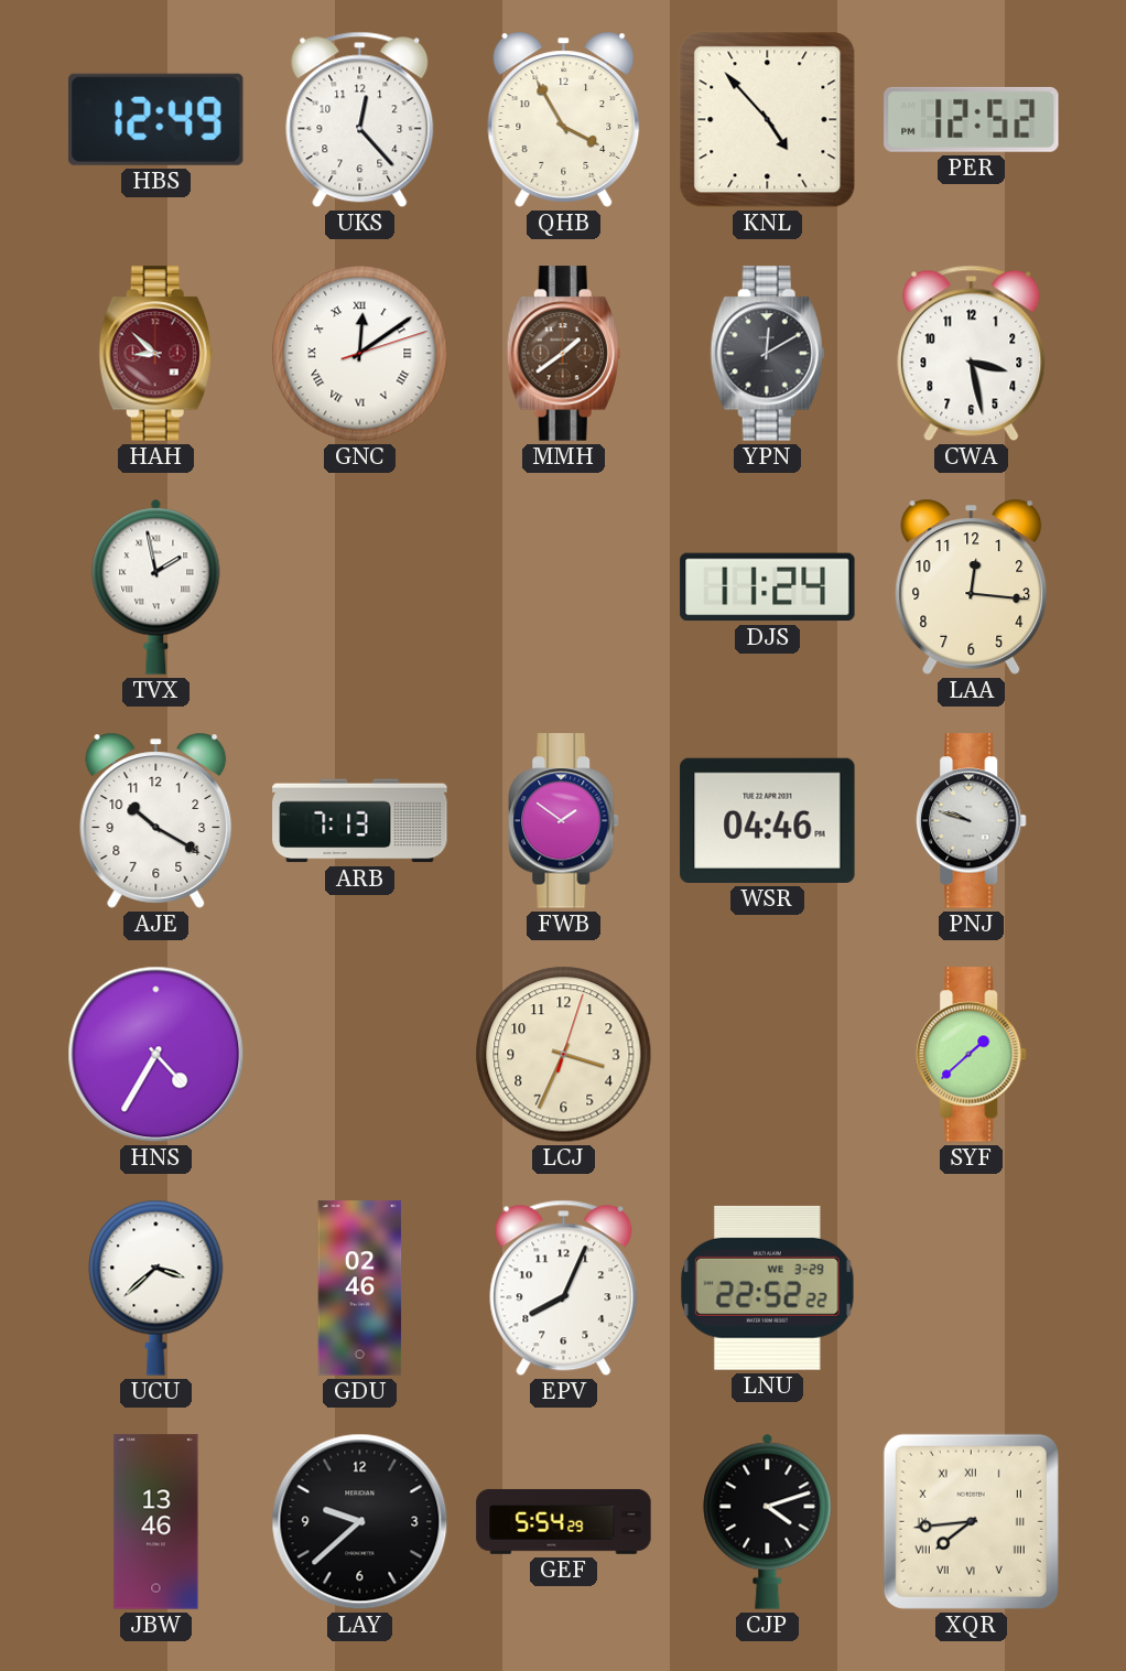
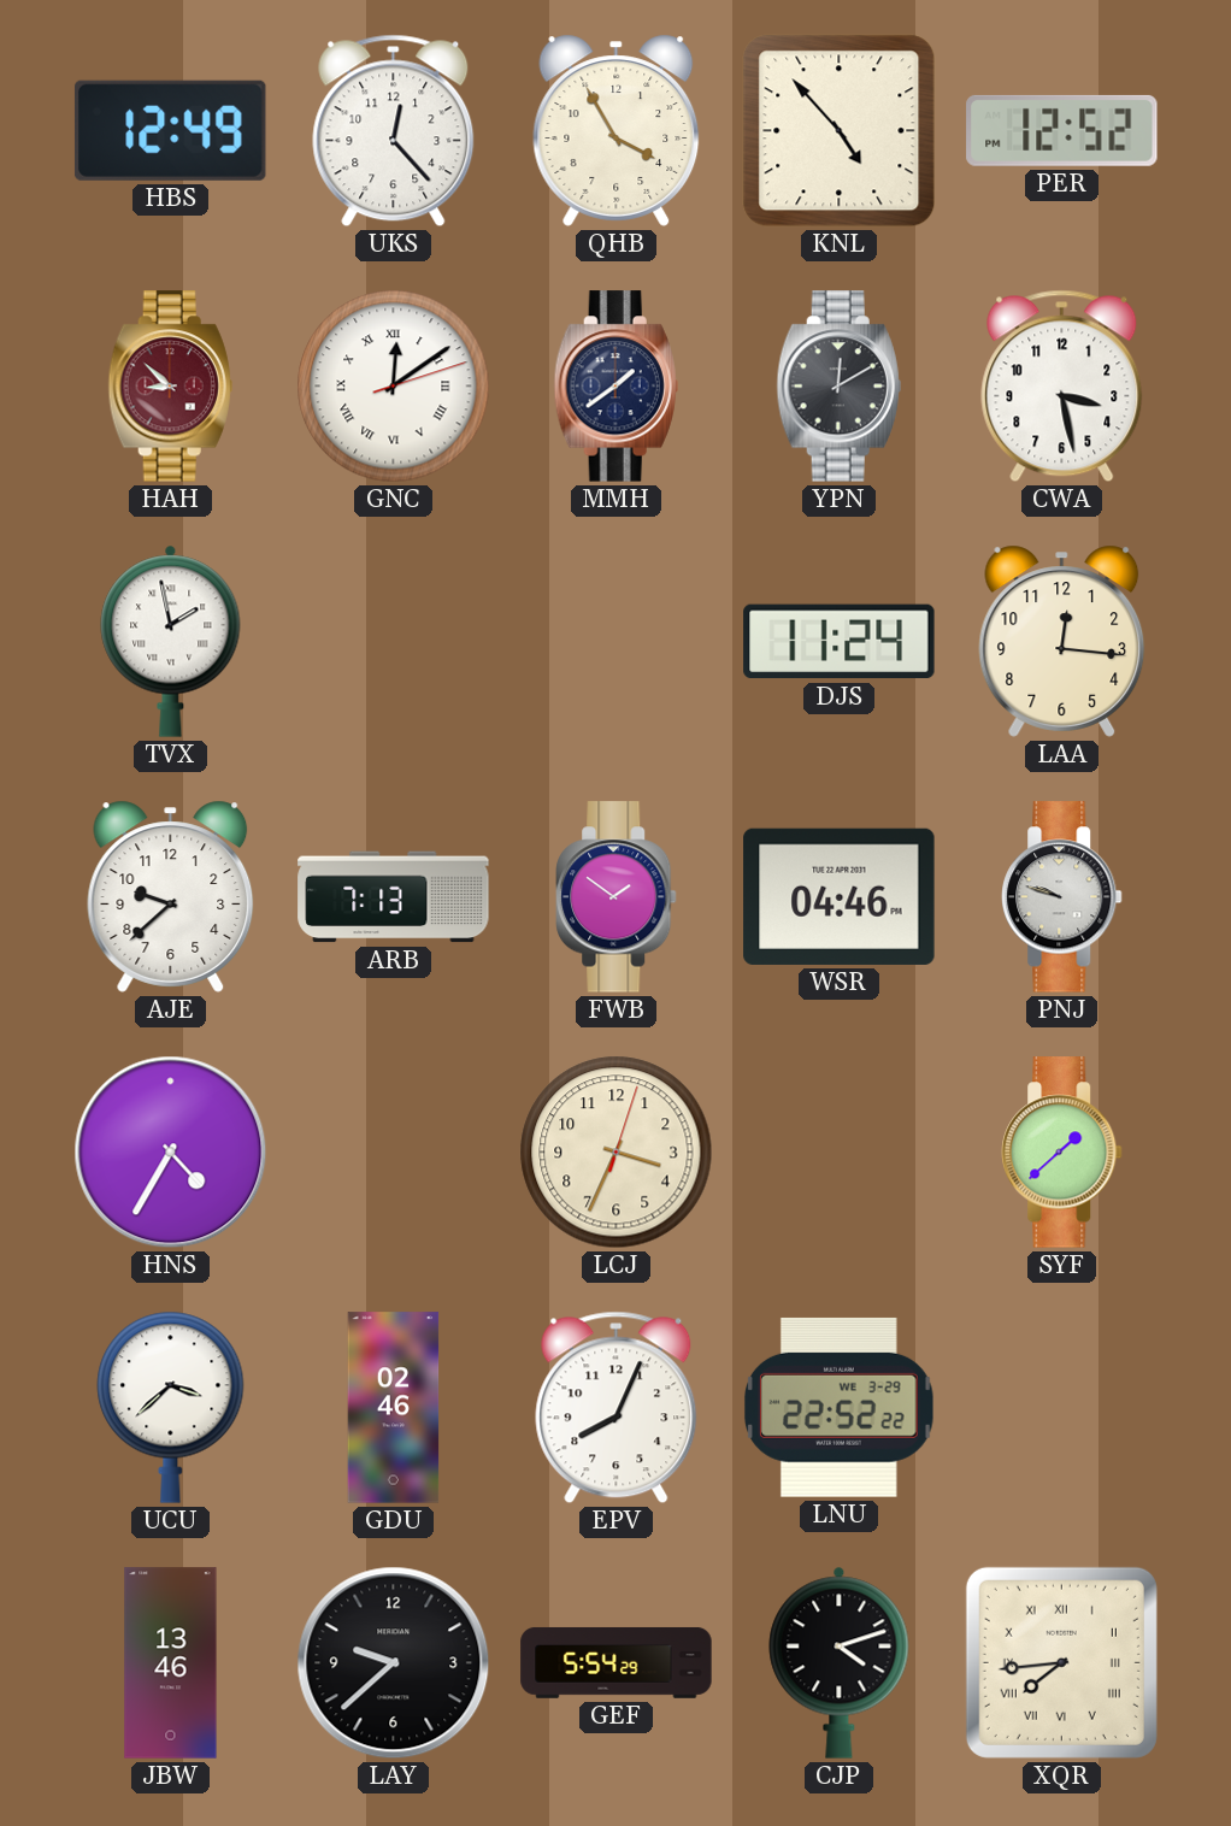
MMH dial: brown -> navy (615, 387)
AJE: 10:20 -> 9:38 (171, 896)
